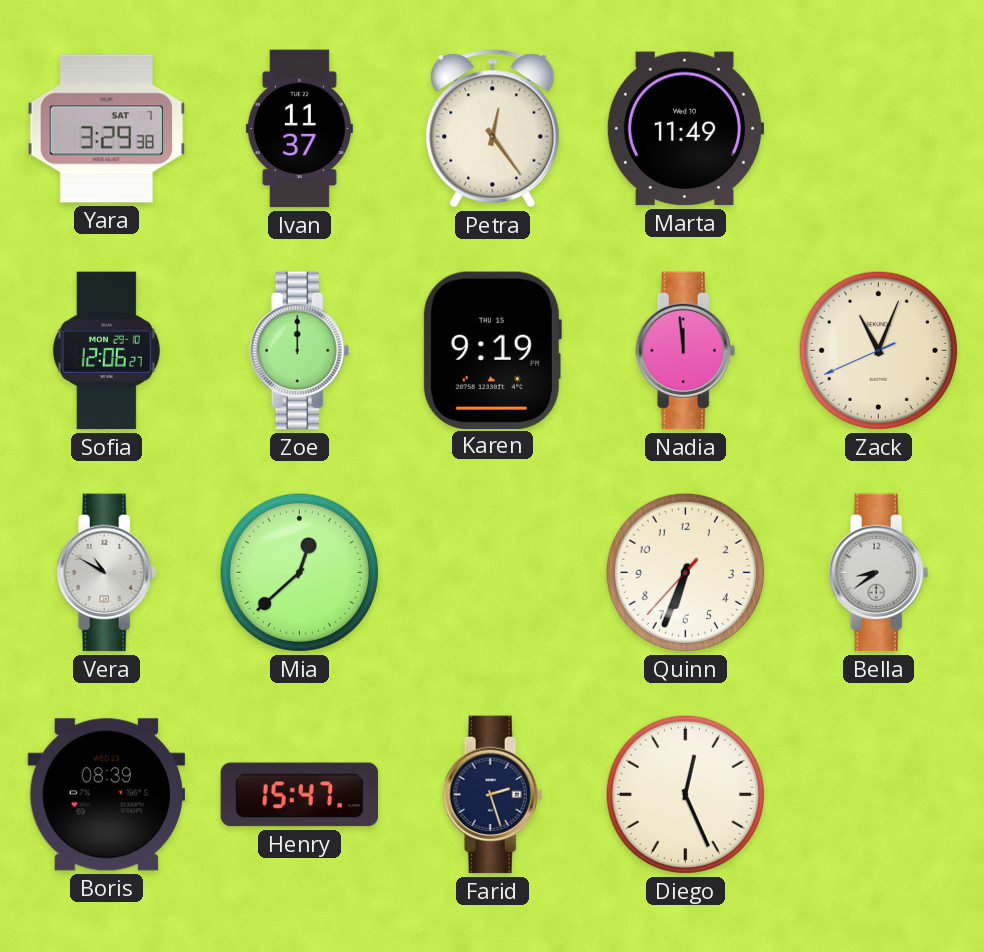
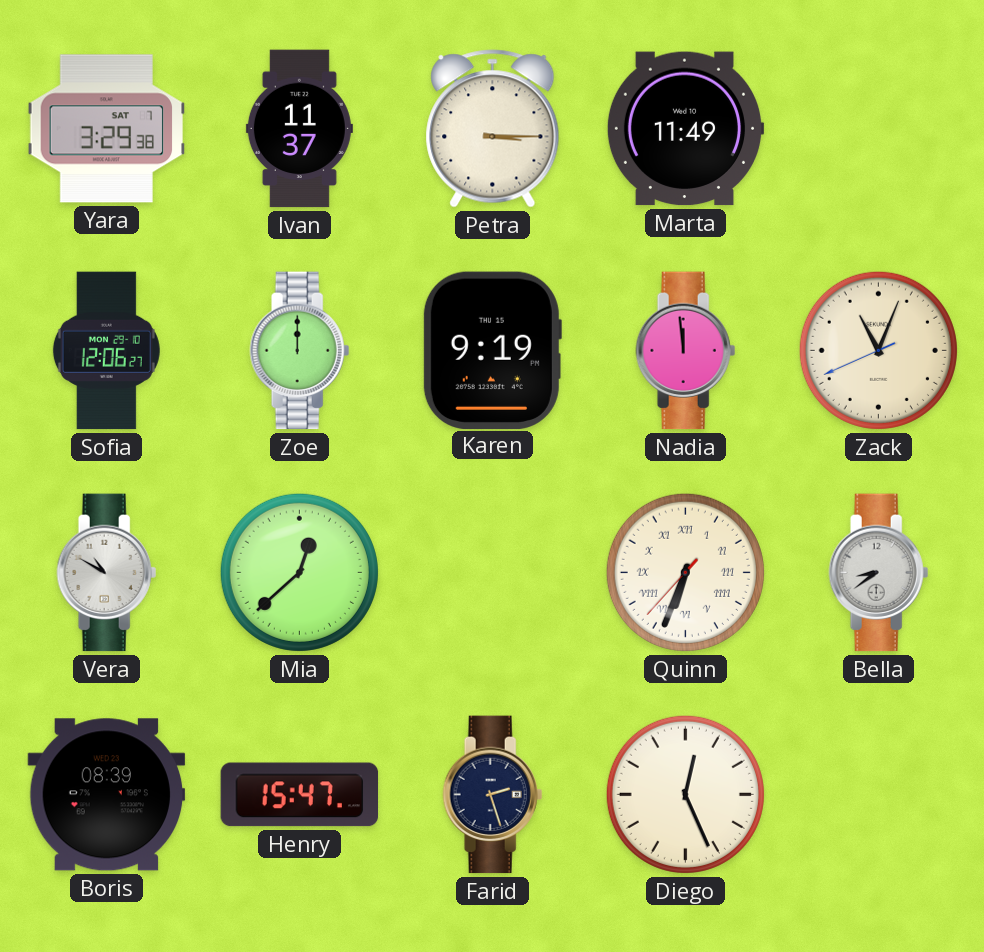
Petra: 12:24 -> 3:15 (493, 129)
Quinn numerals: Arabic -> Roman (685, 572)
